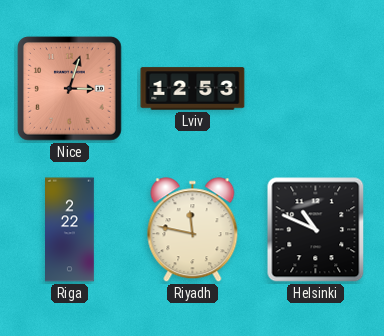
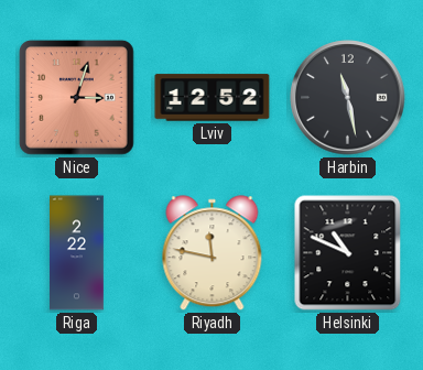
Lviv: 12:53 -> 12:52 (213, 98)
Harbin: none -> 11:28 (348, 98)
